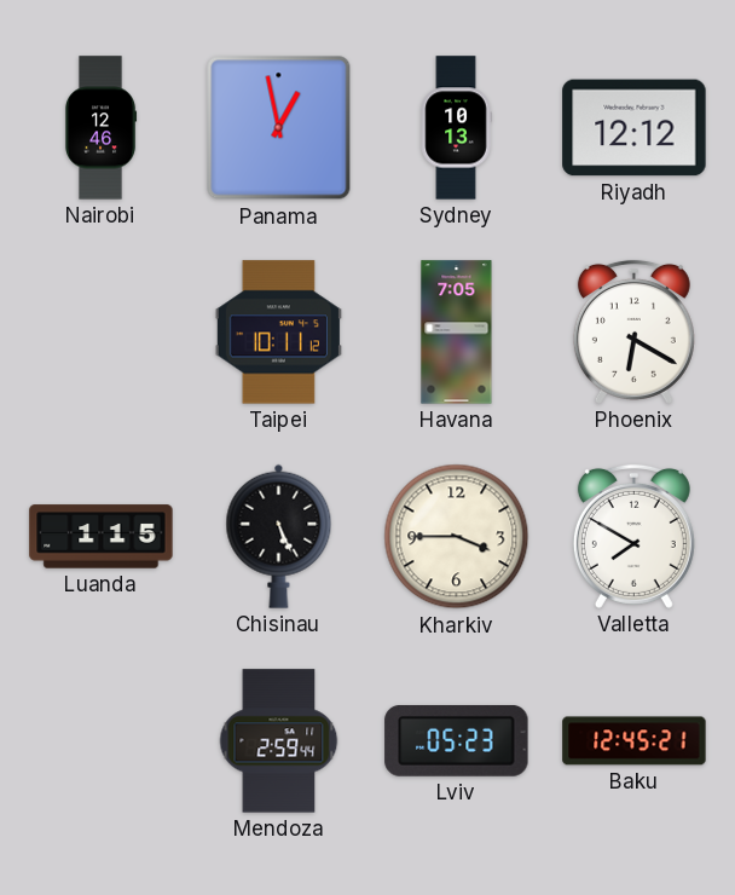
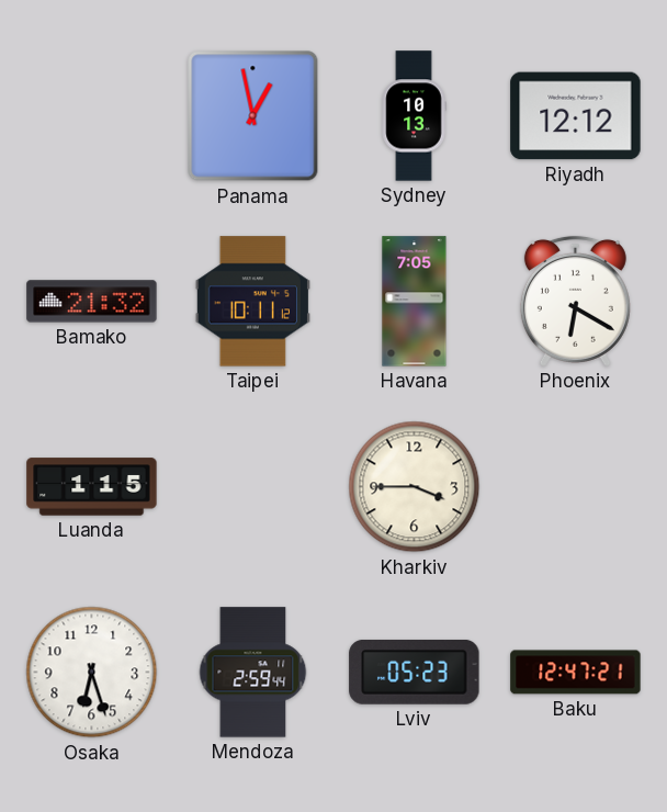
Nairobi: 12:46 -> none (100, 128)
Bamako: none -> 21:32 (92, 302)
Chisinau: 5:26 -> none (279, 536)
Valletta: 7:50 -> none (633, 536)
Osaka: none -> 6:27 (92, 673)
Baku: 12:45 -> 12:47 (576, 673)
